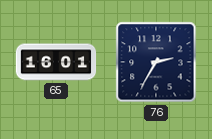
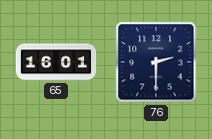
76: 2:35 -> 2:30 (156, 62)
